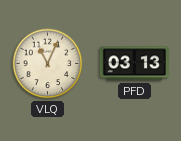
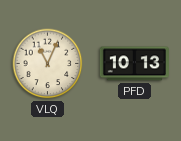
PFD: 03:13 -> 10:13 (134, 64)
